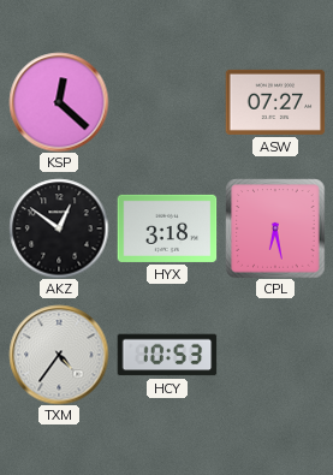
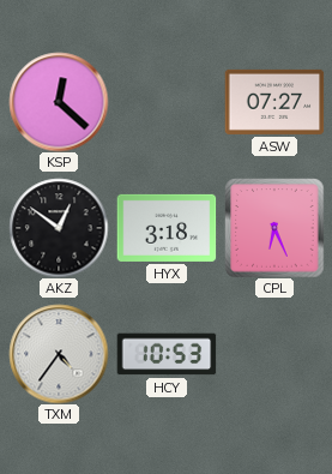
CPL: 6:28 -> 6:26 (274, 228)
